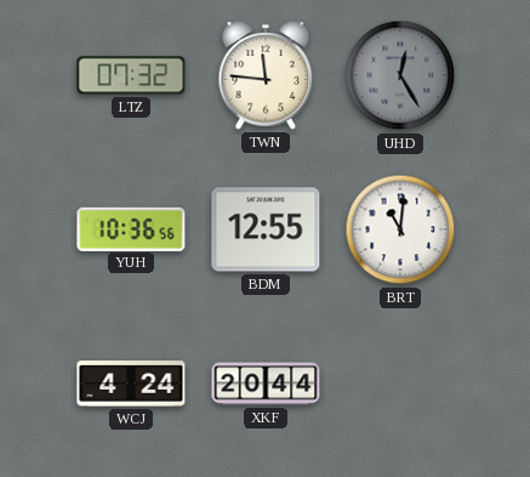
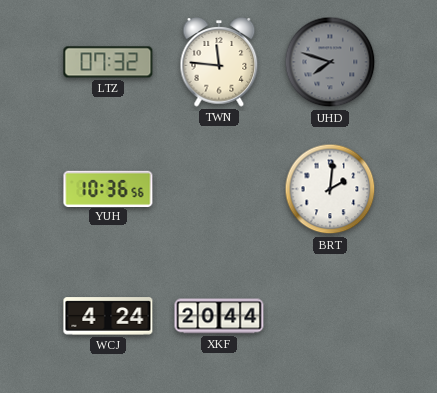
UHD: 12:25 -> 7:48 (330, 62)
BDM: 12:55 -> none (266, 229)
BRT: 11:01 -> 2:01 (330, 189)
